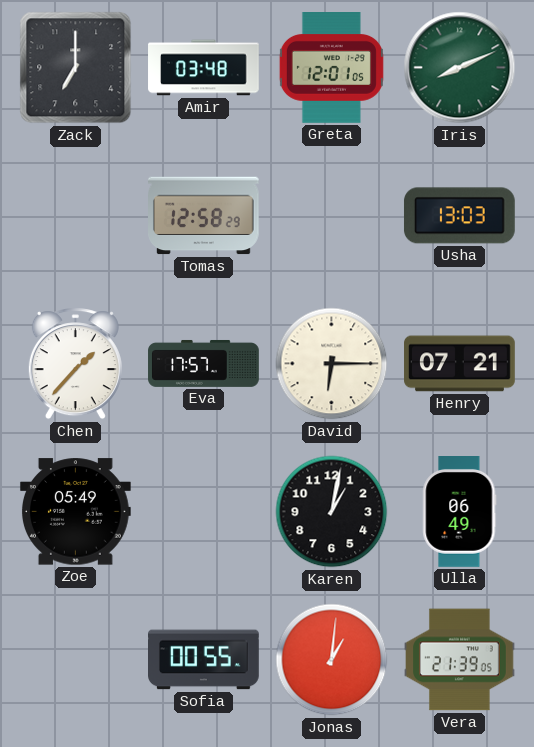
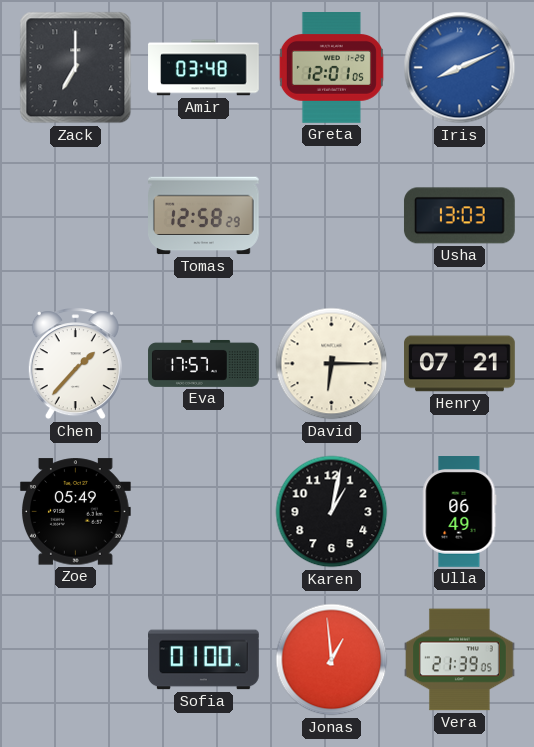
Iris dial: green -> blue (460, 68)
Sofia: 00:55 -> 01:00 (204, 660)
Jonas: 1:01 -> 12:59 (332, 660)
